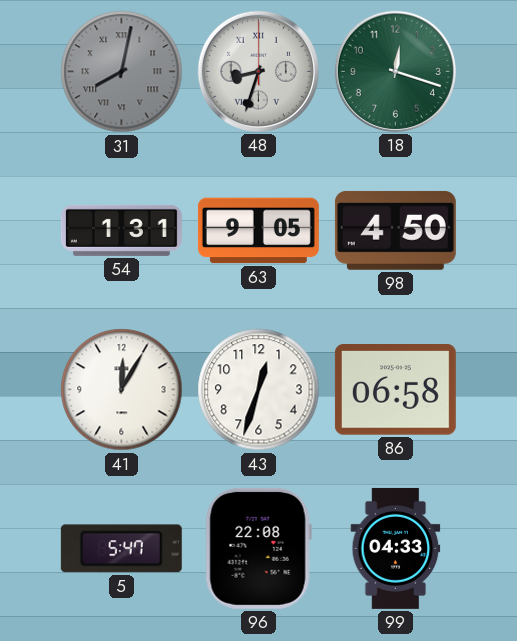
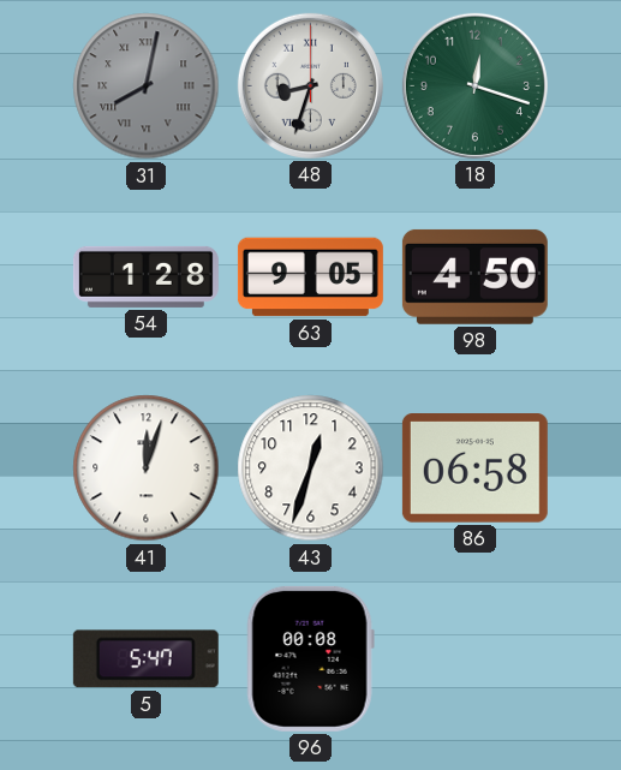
54: 1:31 -> 1:28 (145, 276)
41: 12:05 -> 12:03 (147, 468)
96: 22:08 -> 00:08 (310, 658)
99: 04:33 -> none (396, 548)
